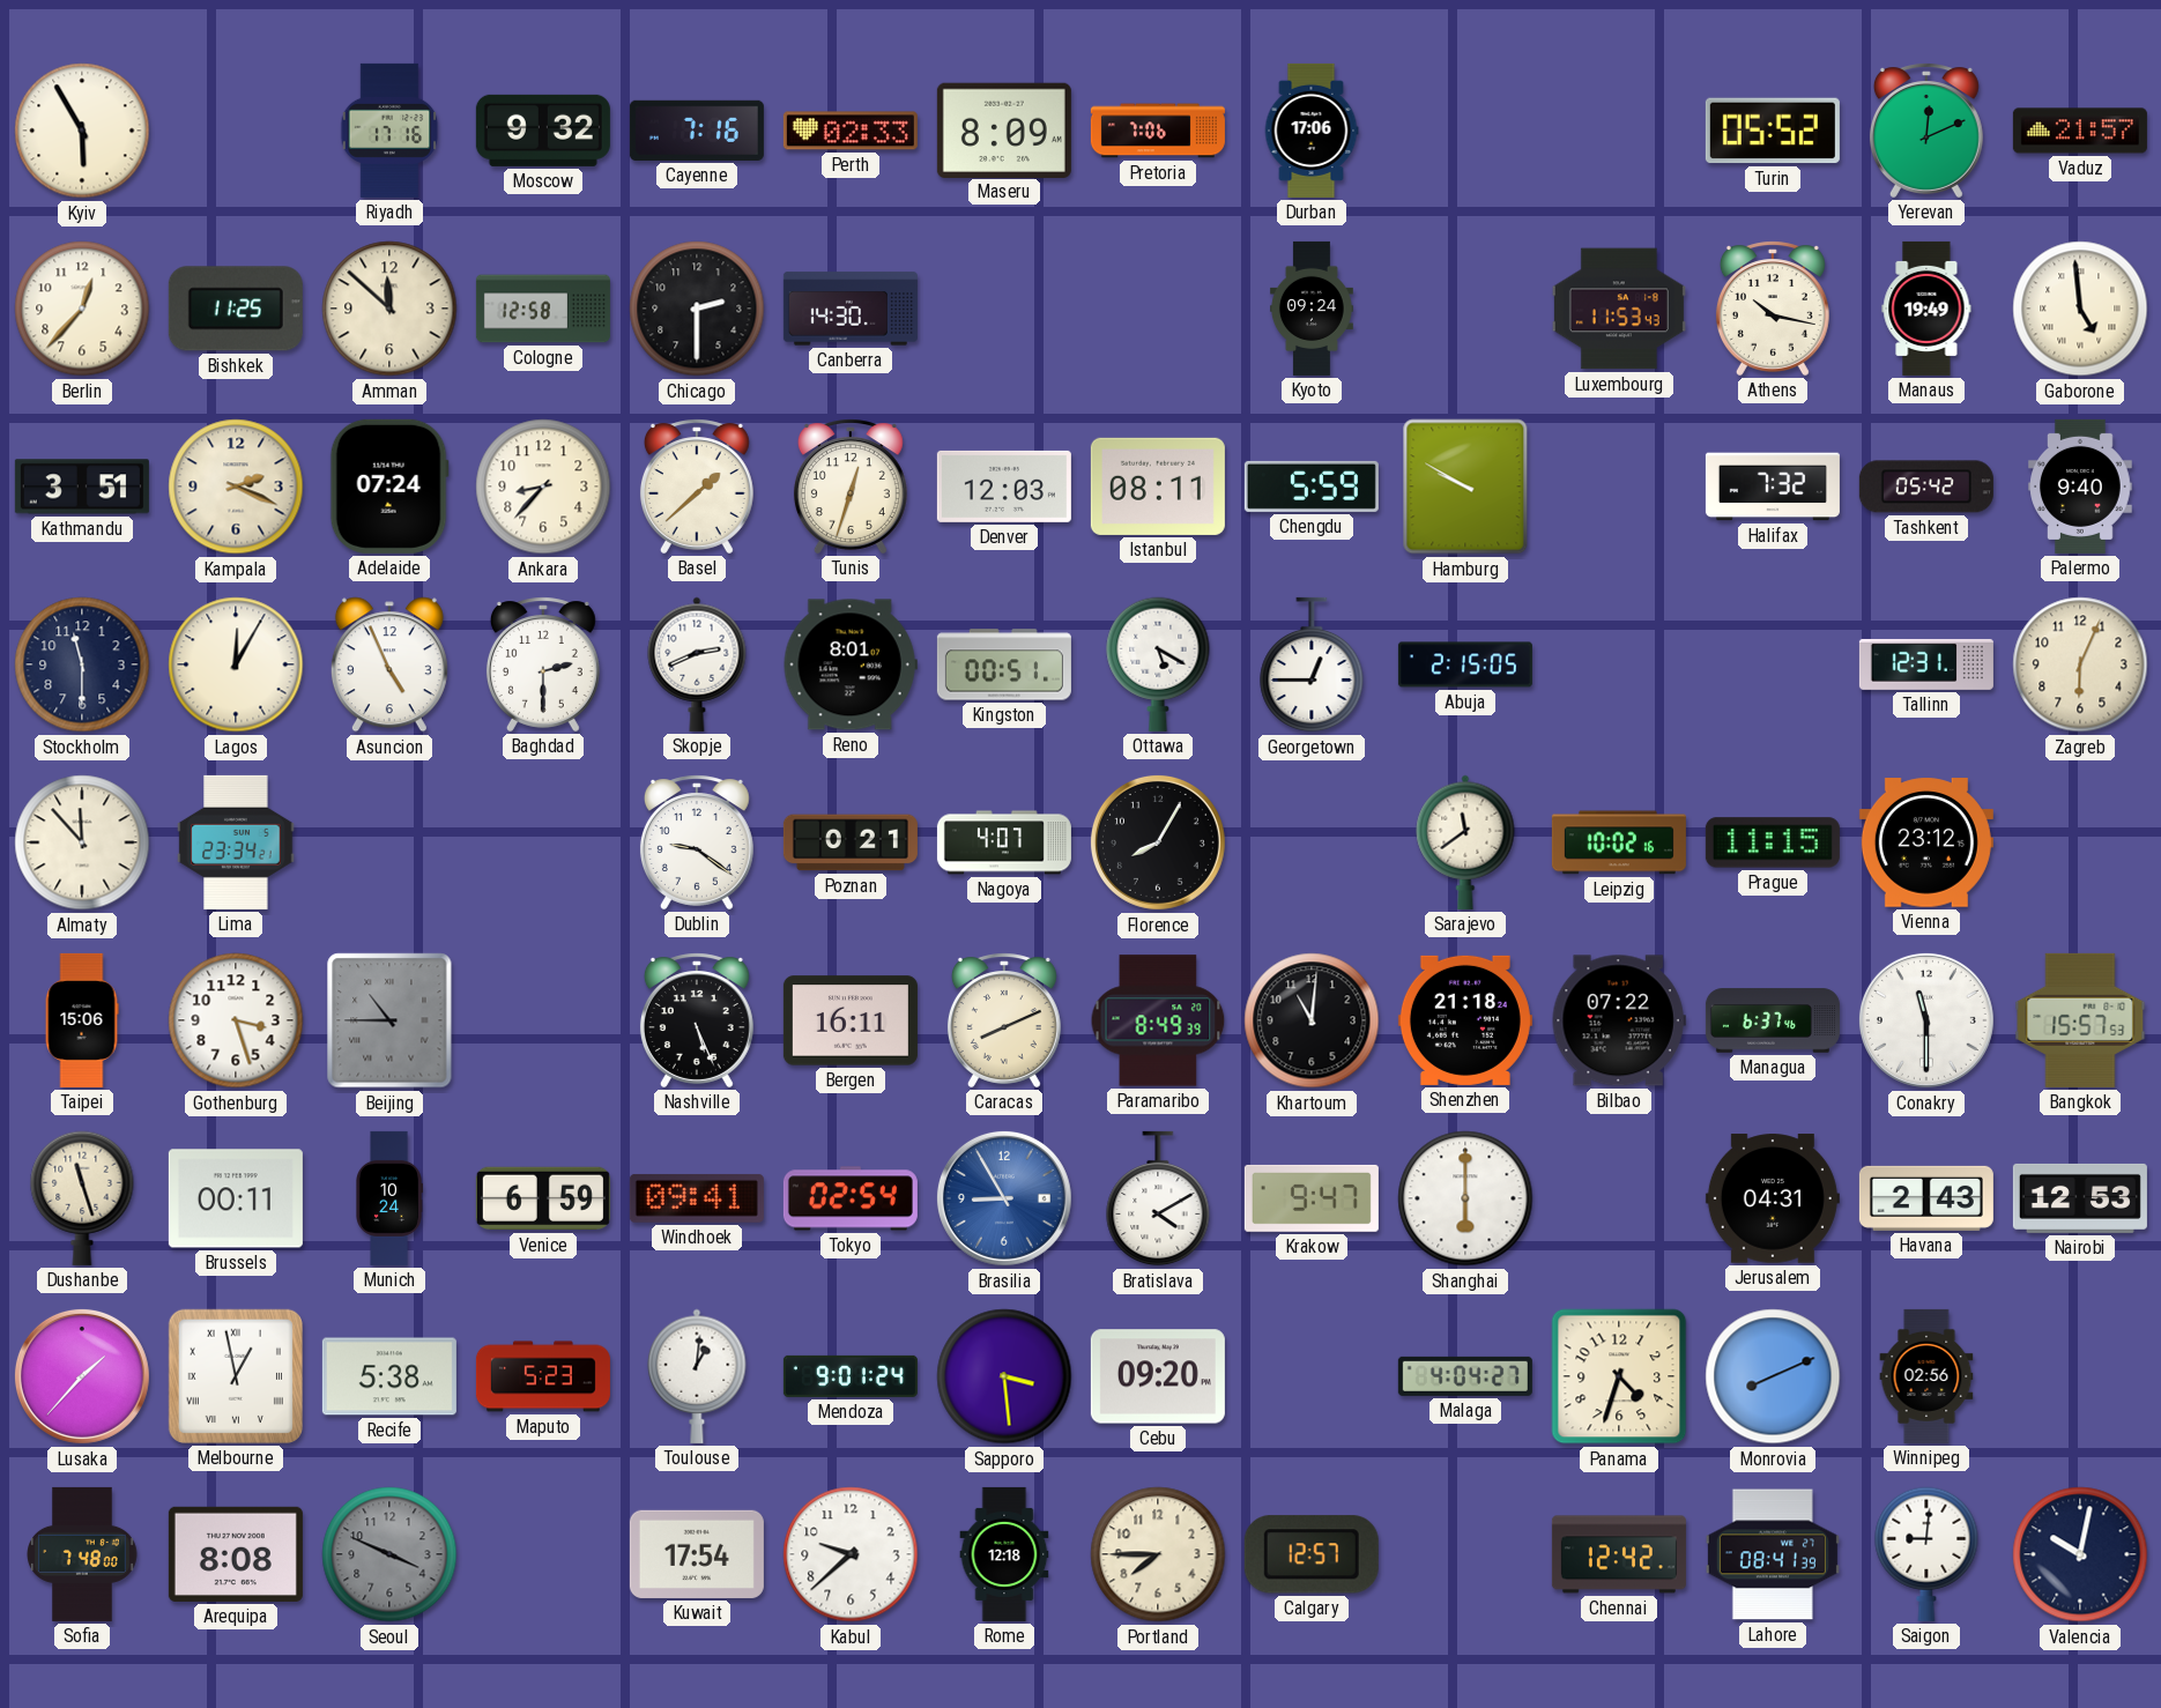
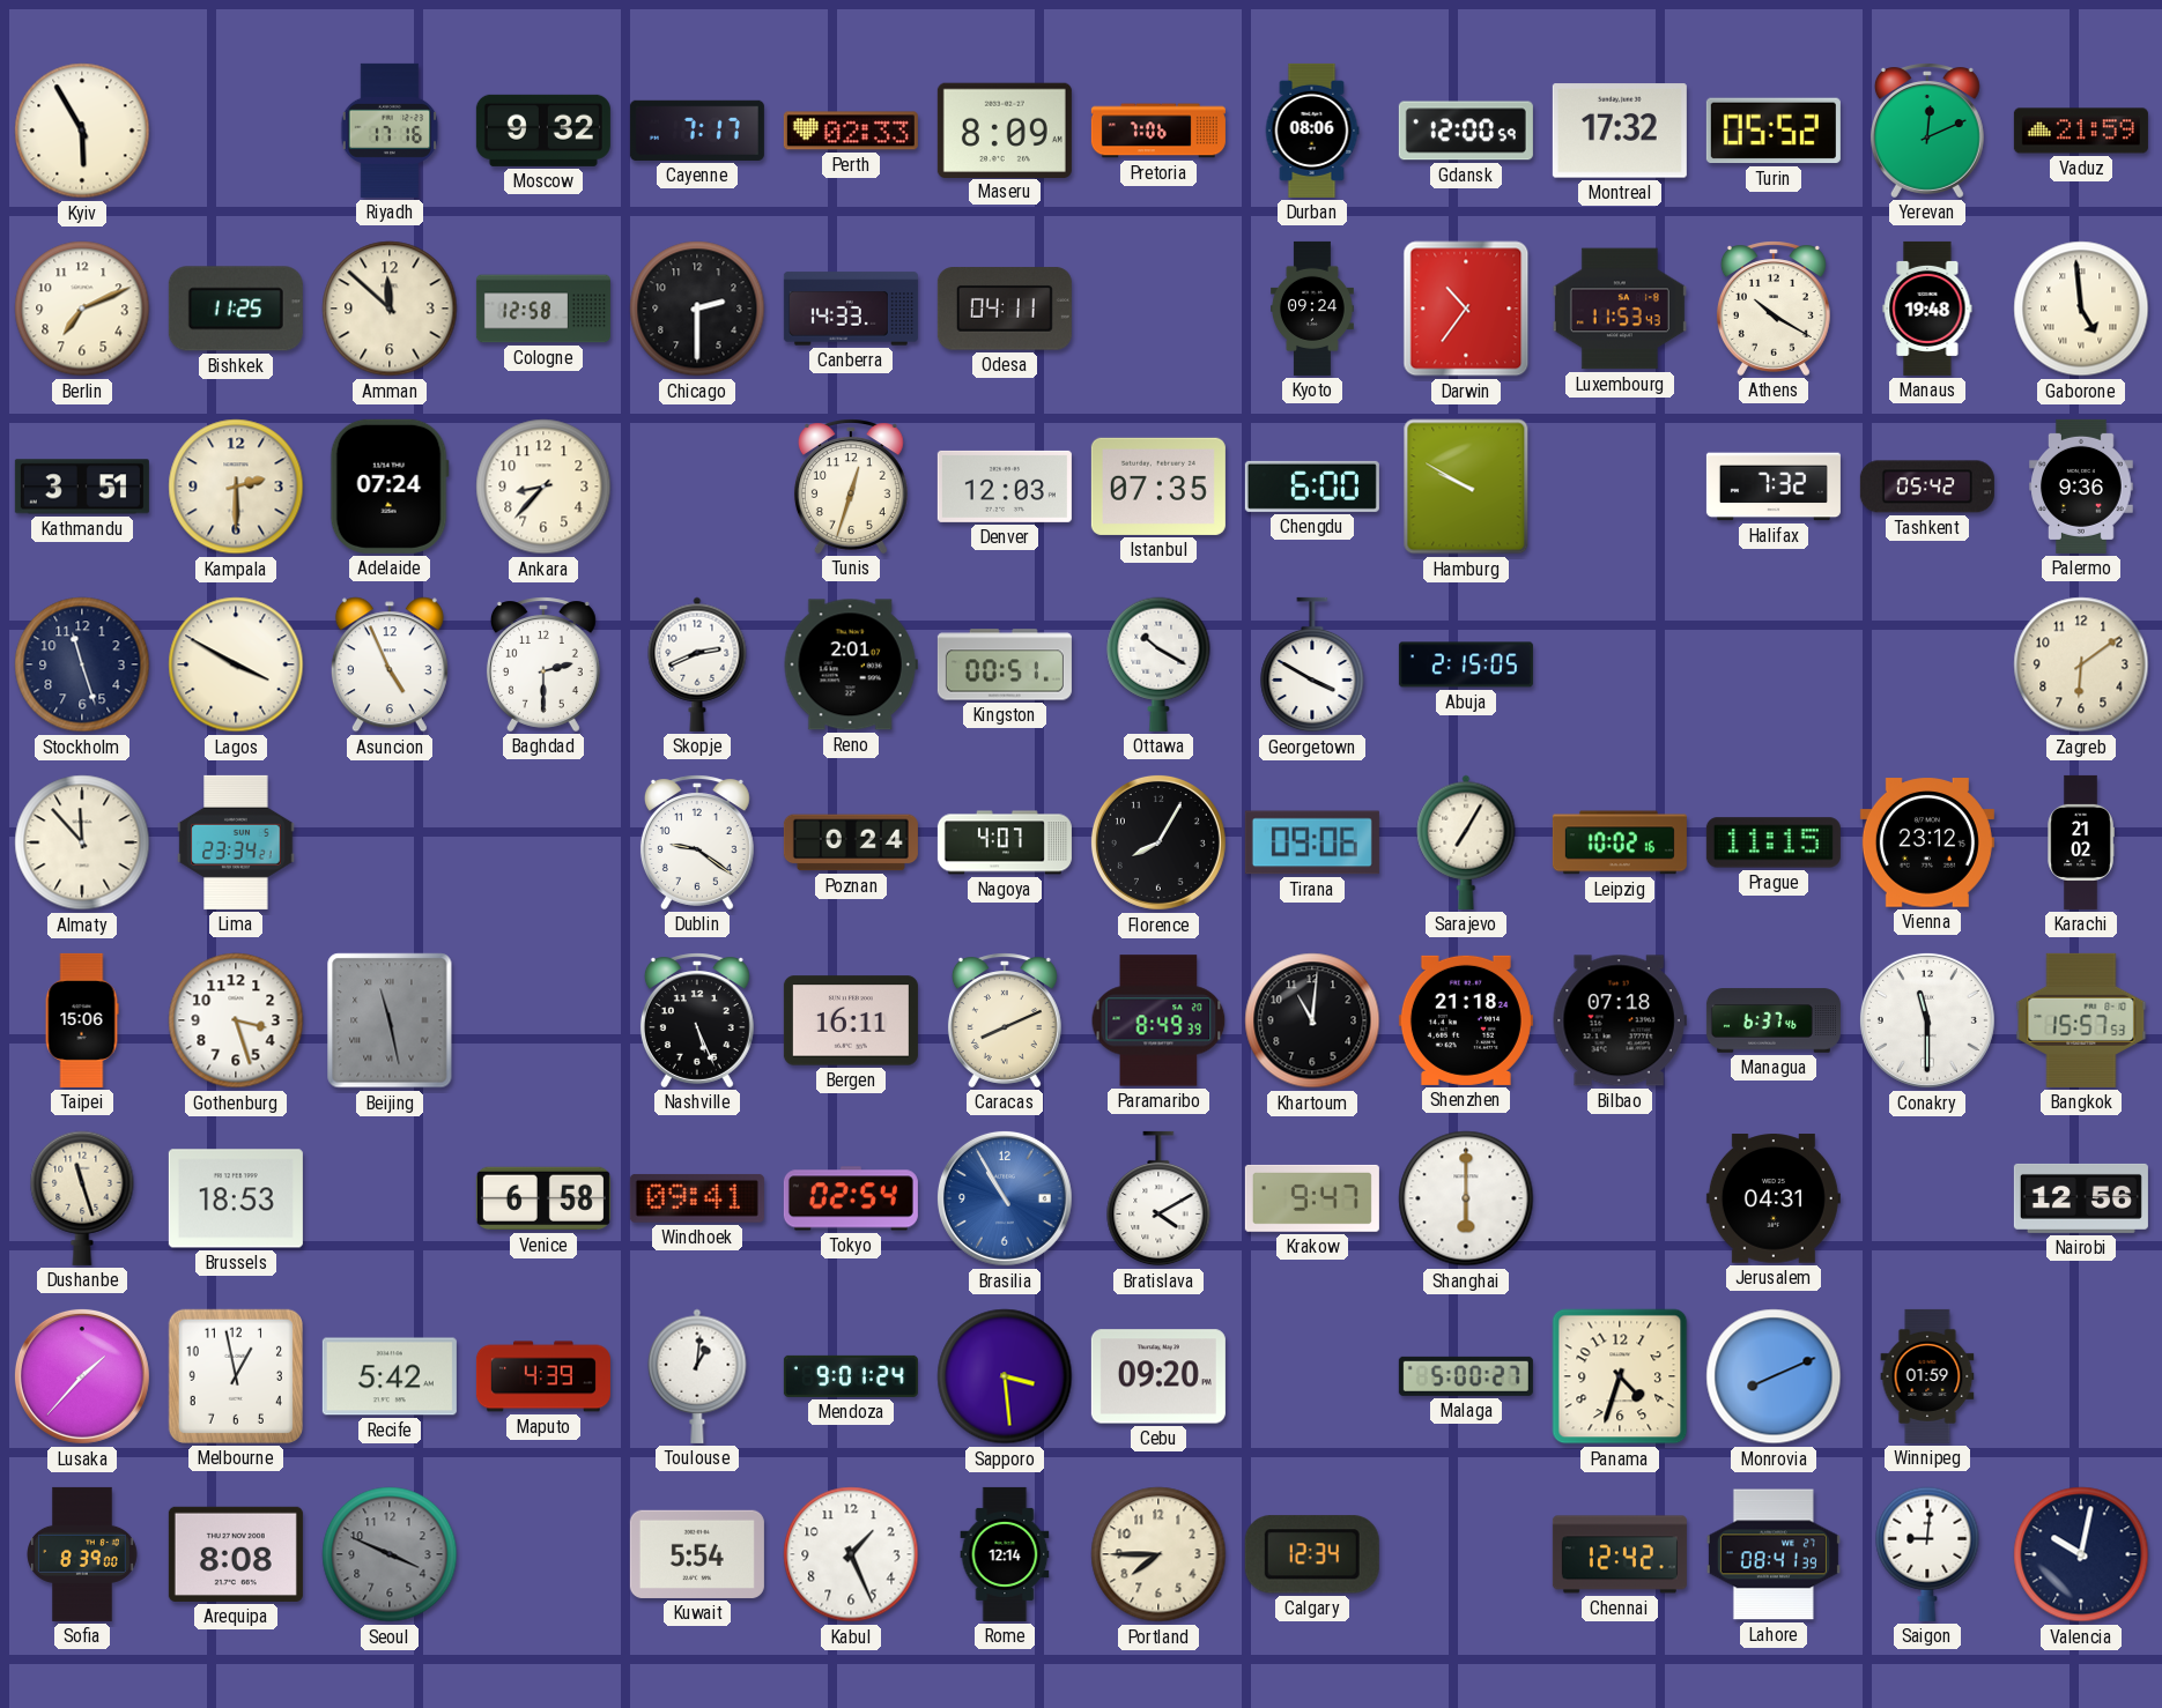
Cayenne: 7:16 -> 7:17 (697, 131)
Durban: 17:06 -> 08:06 (1312, 131)
Gdansk: none -> 12:00 (1466, 131)
Montreal: none -> 17:32 (1620, 131)
Vaduz: 21:57 -> 21:59 (2081, 131)
Berlin: 12:37 -> 7:11 (82, 309)
Canberra: 14:30 -> 14:33 (851, 309)
Odesa: none -> 04:11 (1005, 309)
Darwin: none -> 10:36 (1466, 309)
Athens: 10:17 -> 10:20 (1774, 309)
Manaus: 19:49 -> 19:48 (1927, 309)
Kampala: 2:19 -> 2:30 (236, 487)
Basel: 1:38 -> none (697, 487)
Istanbul: 08:11 -> 07:35 (1158, 487)
Chengdu: 5:59 -> 6:00 (1312, 487)
Palermo: 9:40 -> 9:36 (2081, 487)
Stockholm: 11:30 -> 11:27 (82, 664)
Lagos: 12:05 -> 3:50 (236, 664)
Reno: 8:01 -> 2:01 (851, 664)
Ottawa: 5:20 -> 10:20 (1158, 664)
Georgetown: 12:45 -> 3:50 (1312, 664)
Tallinn: 12:31 -> none (1926, 664)
Zagreb: 6:04 -> 6:09 (2081, 664)
Poznan: 0:21 -> 0:24 (851, 842)
Tirana: none -> 09:06 (1312, 842)
Sarajevo: 11:39 -> 7:05 (1466, 842)
Karachi: none -> 21:02 (2081, 842)
Beijing: 10:45 -> 11:28 (390, 1020)
Bilbao: 07:22 -> 07:18 (1620, 1020)
Brussels: 00:11 -> 18:53 (236, 1198)
Munich: 10:24 -> none (389, 1198)
Venice: 6:59 -> 6:58 (543, 1198)
Brasilia: 8:55 -> 10:55 (1005, 1198)
Havana: 2:43 -> none (1926, 1198)
Nairobi: 12:53 -> 12:56 (2081, 1198)
Melbourne numerals: Roman -> Arabic (236, 1376)
Recife: 5:38 -> 5:42 (390, 1376)
Maputo: 5:23 -> 4:39 (543, 1376)
Malaga: 4:04 -> 5:00 (1466, 1376)
Winnipeg: 02:56 -> 01:59 (1927, 1376)
Sofia: 7:48 -> 8:39 (82, 1554)
Kuwait: 17:54 -> 5:54 (697, 1554)
Kabul: 9:38 -> 1:26 (851, 1554)
Rome: 12:18 -> 12:14 (1005, 1554)
Calgary: 12:57 -> 12:34 (1312, 1554)
